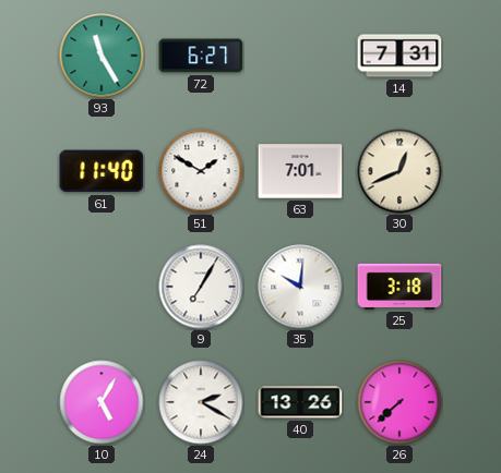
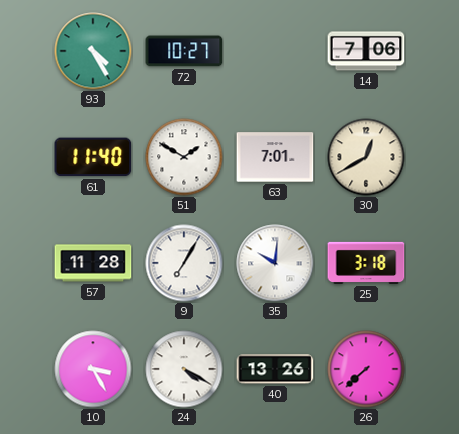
93: 11:25 -> 4:25 (93, 51)
72: 6:27 -> 10:27 (184, 51)
14: 7:31 -> 7:06 (366, 51)
30: 12:41 -> 12:40 (366, 157)
57: none -> 11:28 (93, 263)
10: 5:05 -> 3:25 (93, 369)
24: 2:20 -> 4:20 (184, 369)
